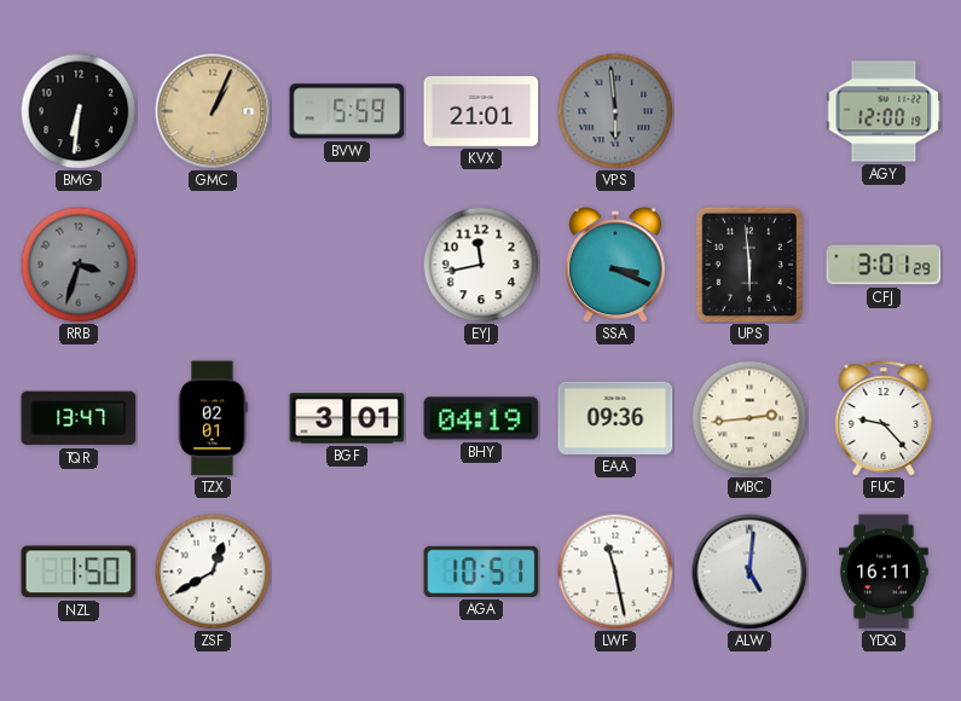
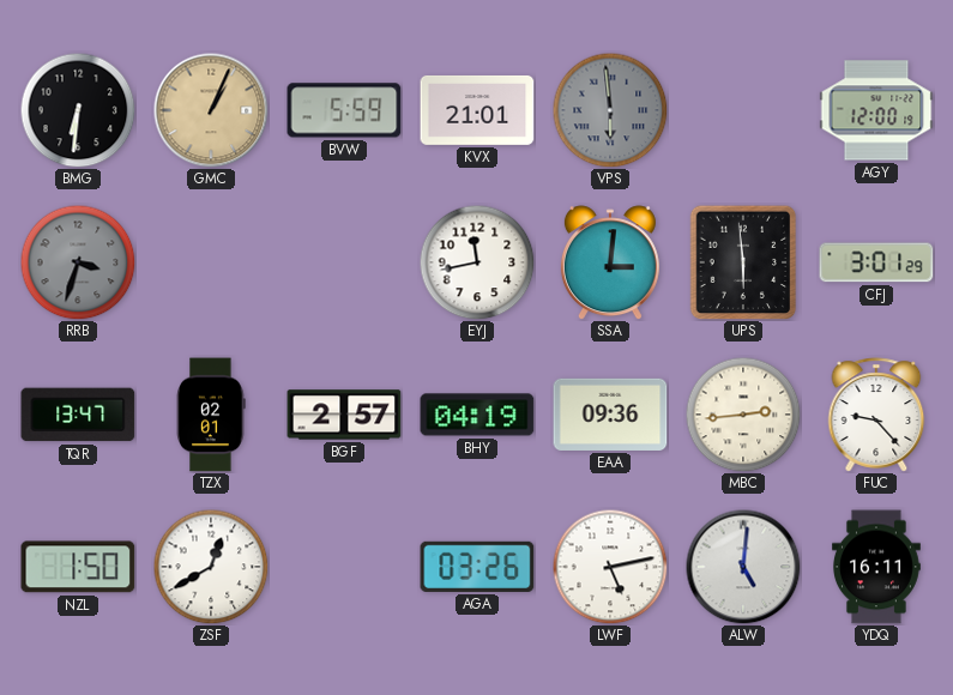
SSA: 3:19 -> 3:01 (610, 262)
BGF: 3:01 -> 2:57 (344, 415)
AGA: 10:51 -> 03:26 (477, 567)
LWF: 11:28 -> 5:13 (610, 567)
